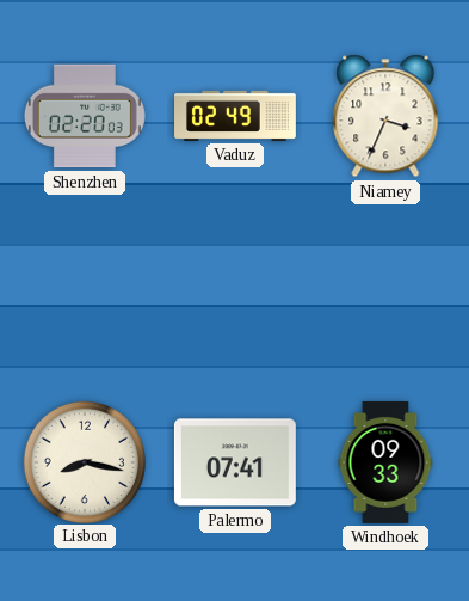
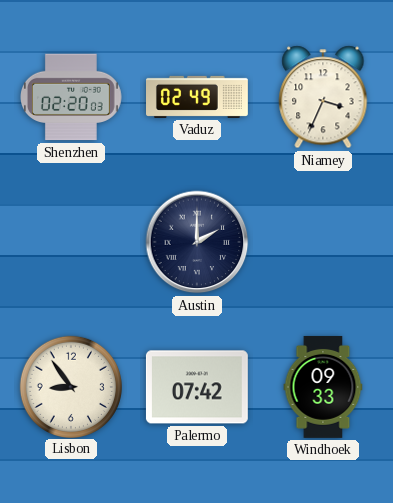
Austin: none -> 2:00 (197, 242)
Lisbon: 8:17 -> 8:54 (70, 386)
Palermo: 07:41 -> 07:42 (197, 387)
